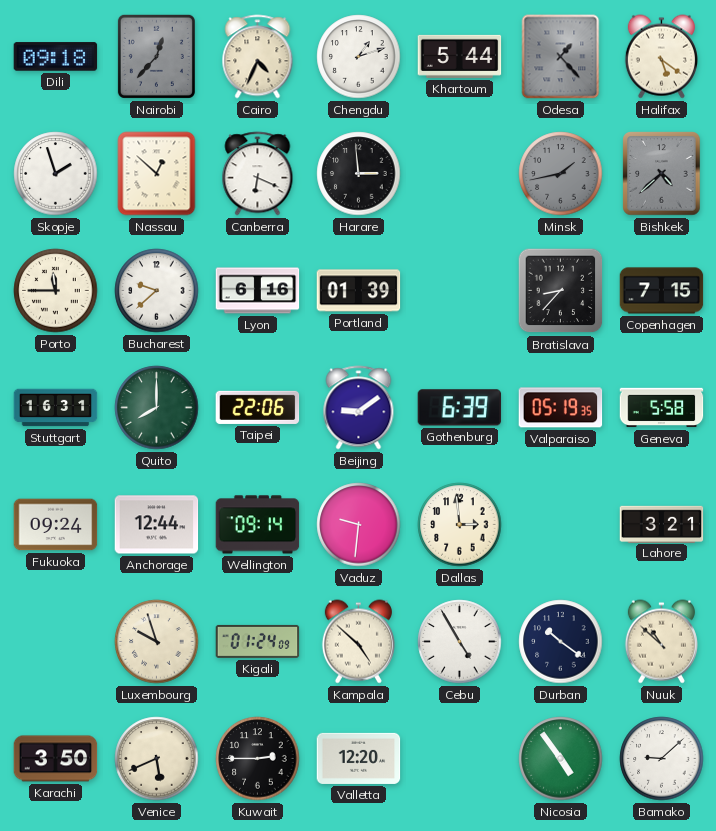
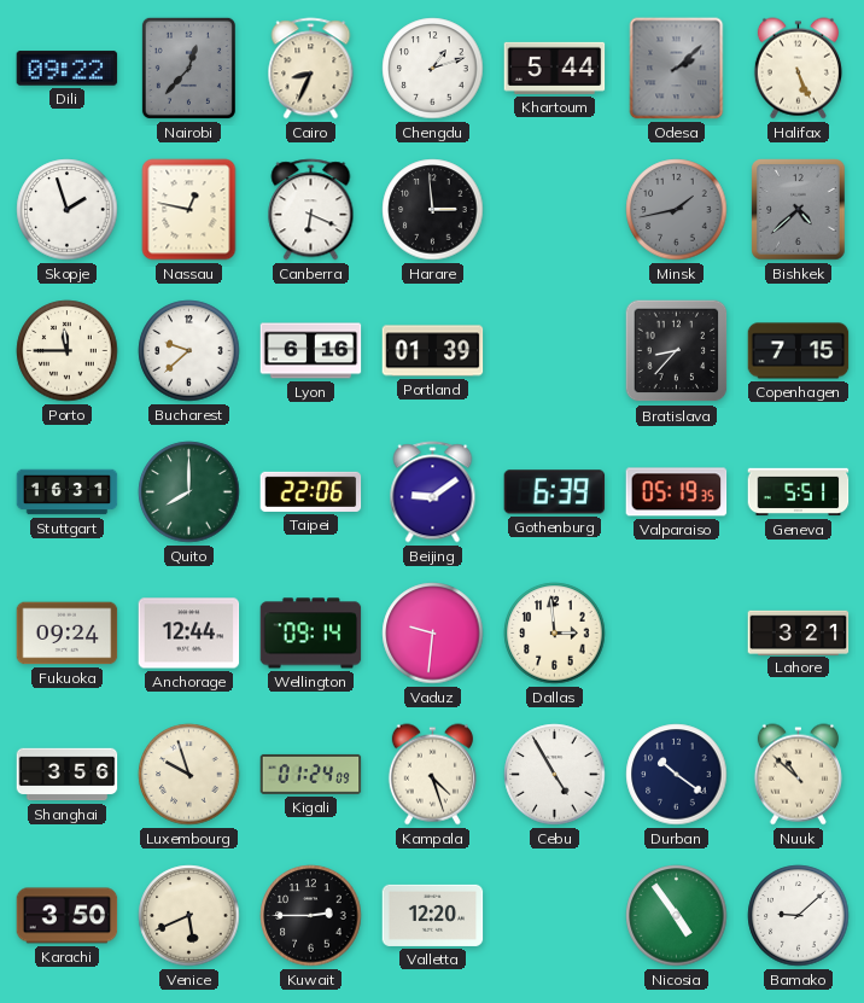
Dili: 09:18 -> 09:22 (68, 69)
Cairo: 4:34 -> 8:34 (311, 69)
Odesa: 1:23 -> 2:08 (677, 69)
Halifax: 5:21 -> 5:26 (798, 69)
Nassau: 12:52 -> 12:47 (189, 210)
Geneva: 5:58 -> 5:51 (799, 492)
Shanghai: none -> 3:56 (68, 775)
Kampala: 4:52 -> 4:27 (432, 775)
